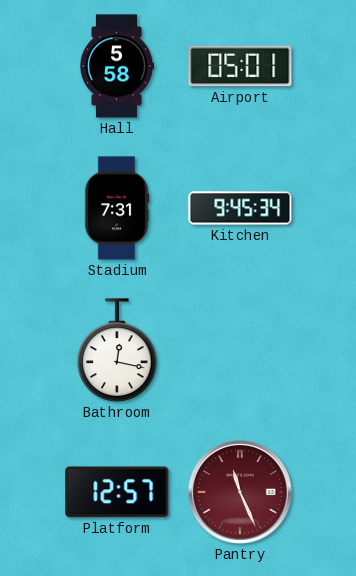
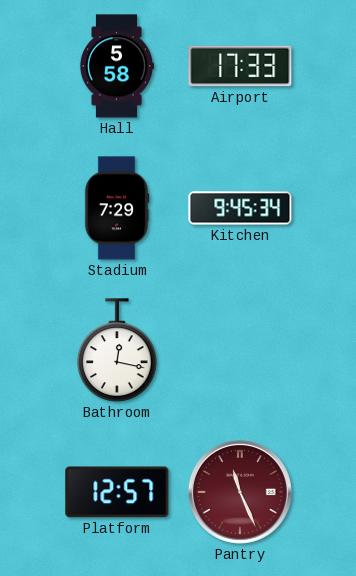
Airport: 05:01 -> 17:33 (240, 66)
Stadium: 7:31 -> 7:29 (117, 208)
